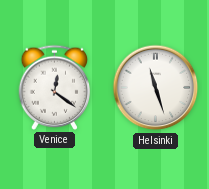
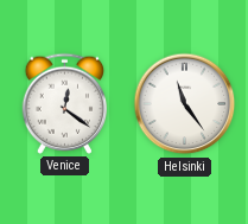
Helsinki: 11:27 -> 11:24 (185, 104)
